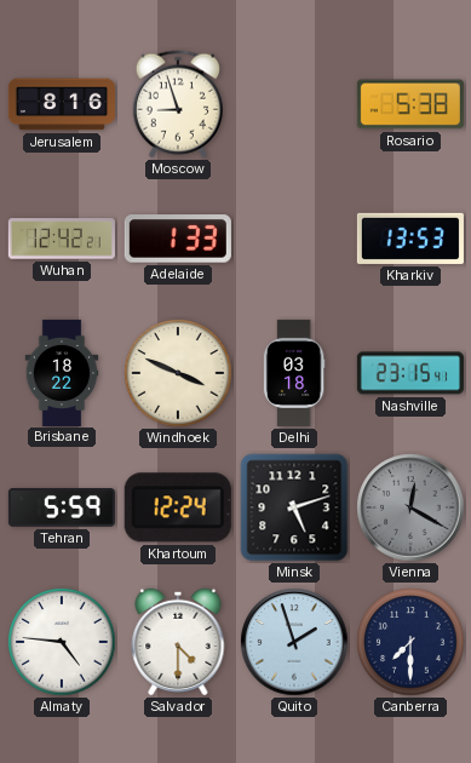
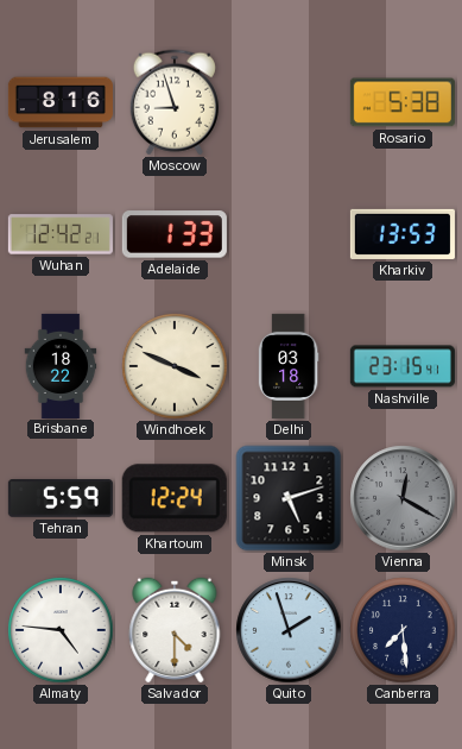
Canberra: 7:30 -> 7:29 (403, 630)
